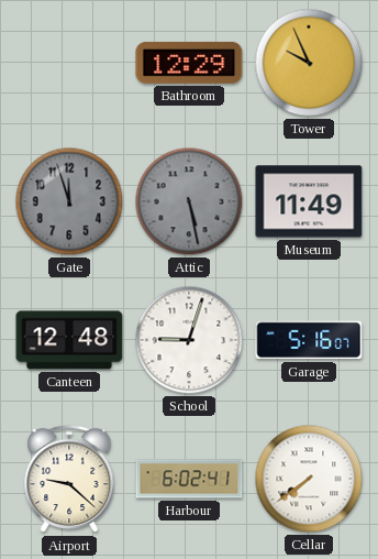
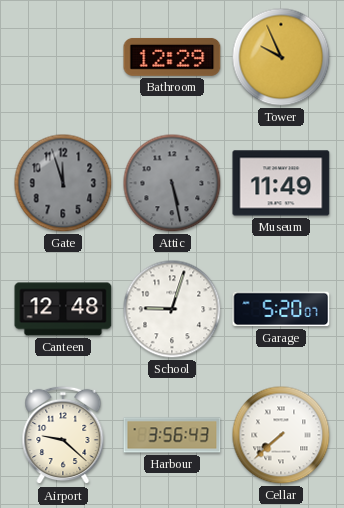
Garage: 5:16 -> 5:20 (281, 309)
Harbour: 6:02 -> 3:56 (172, 435)
Cellar: 7:39 -> 7:38 (281, 435)
